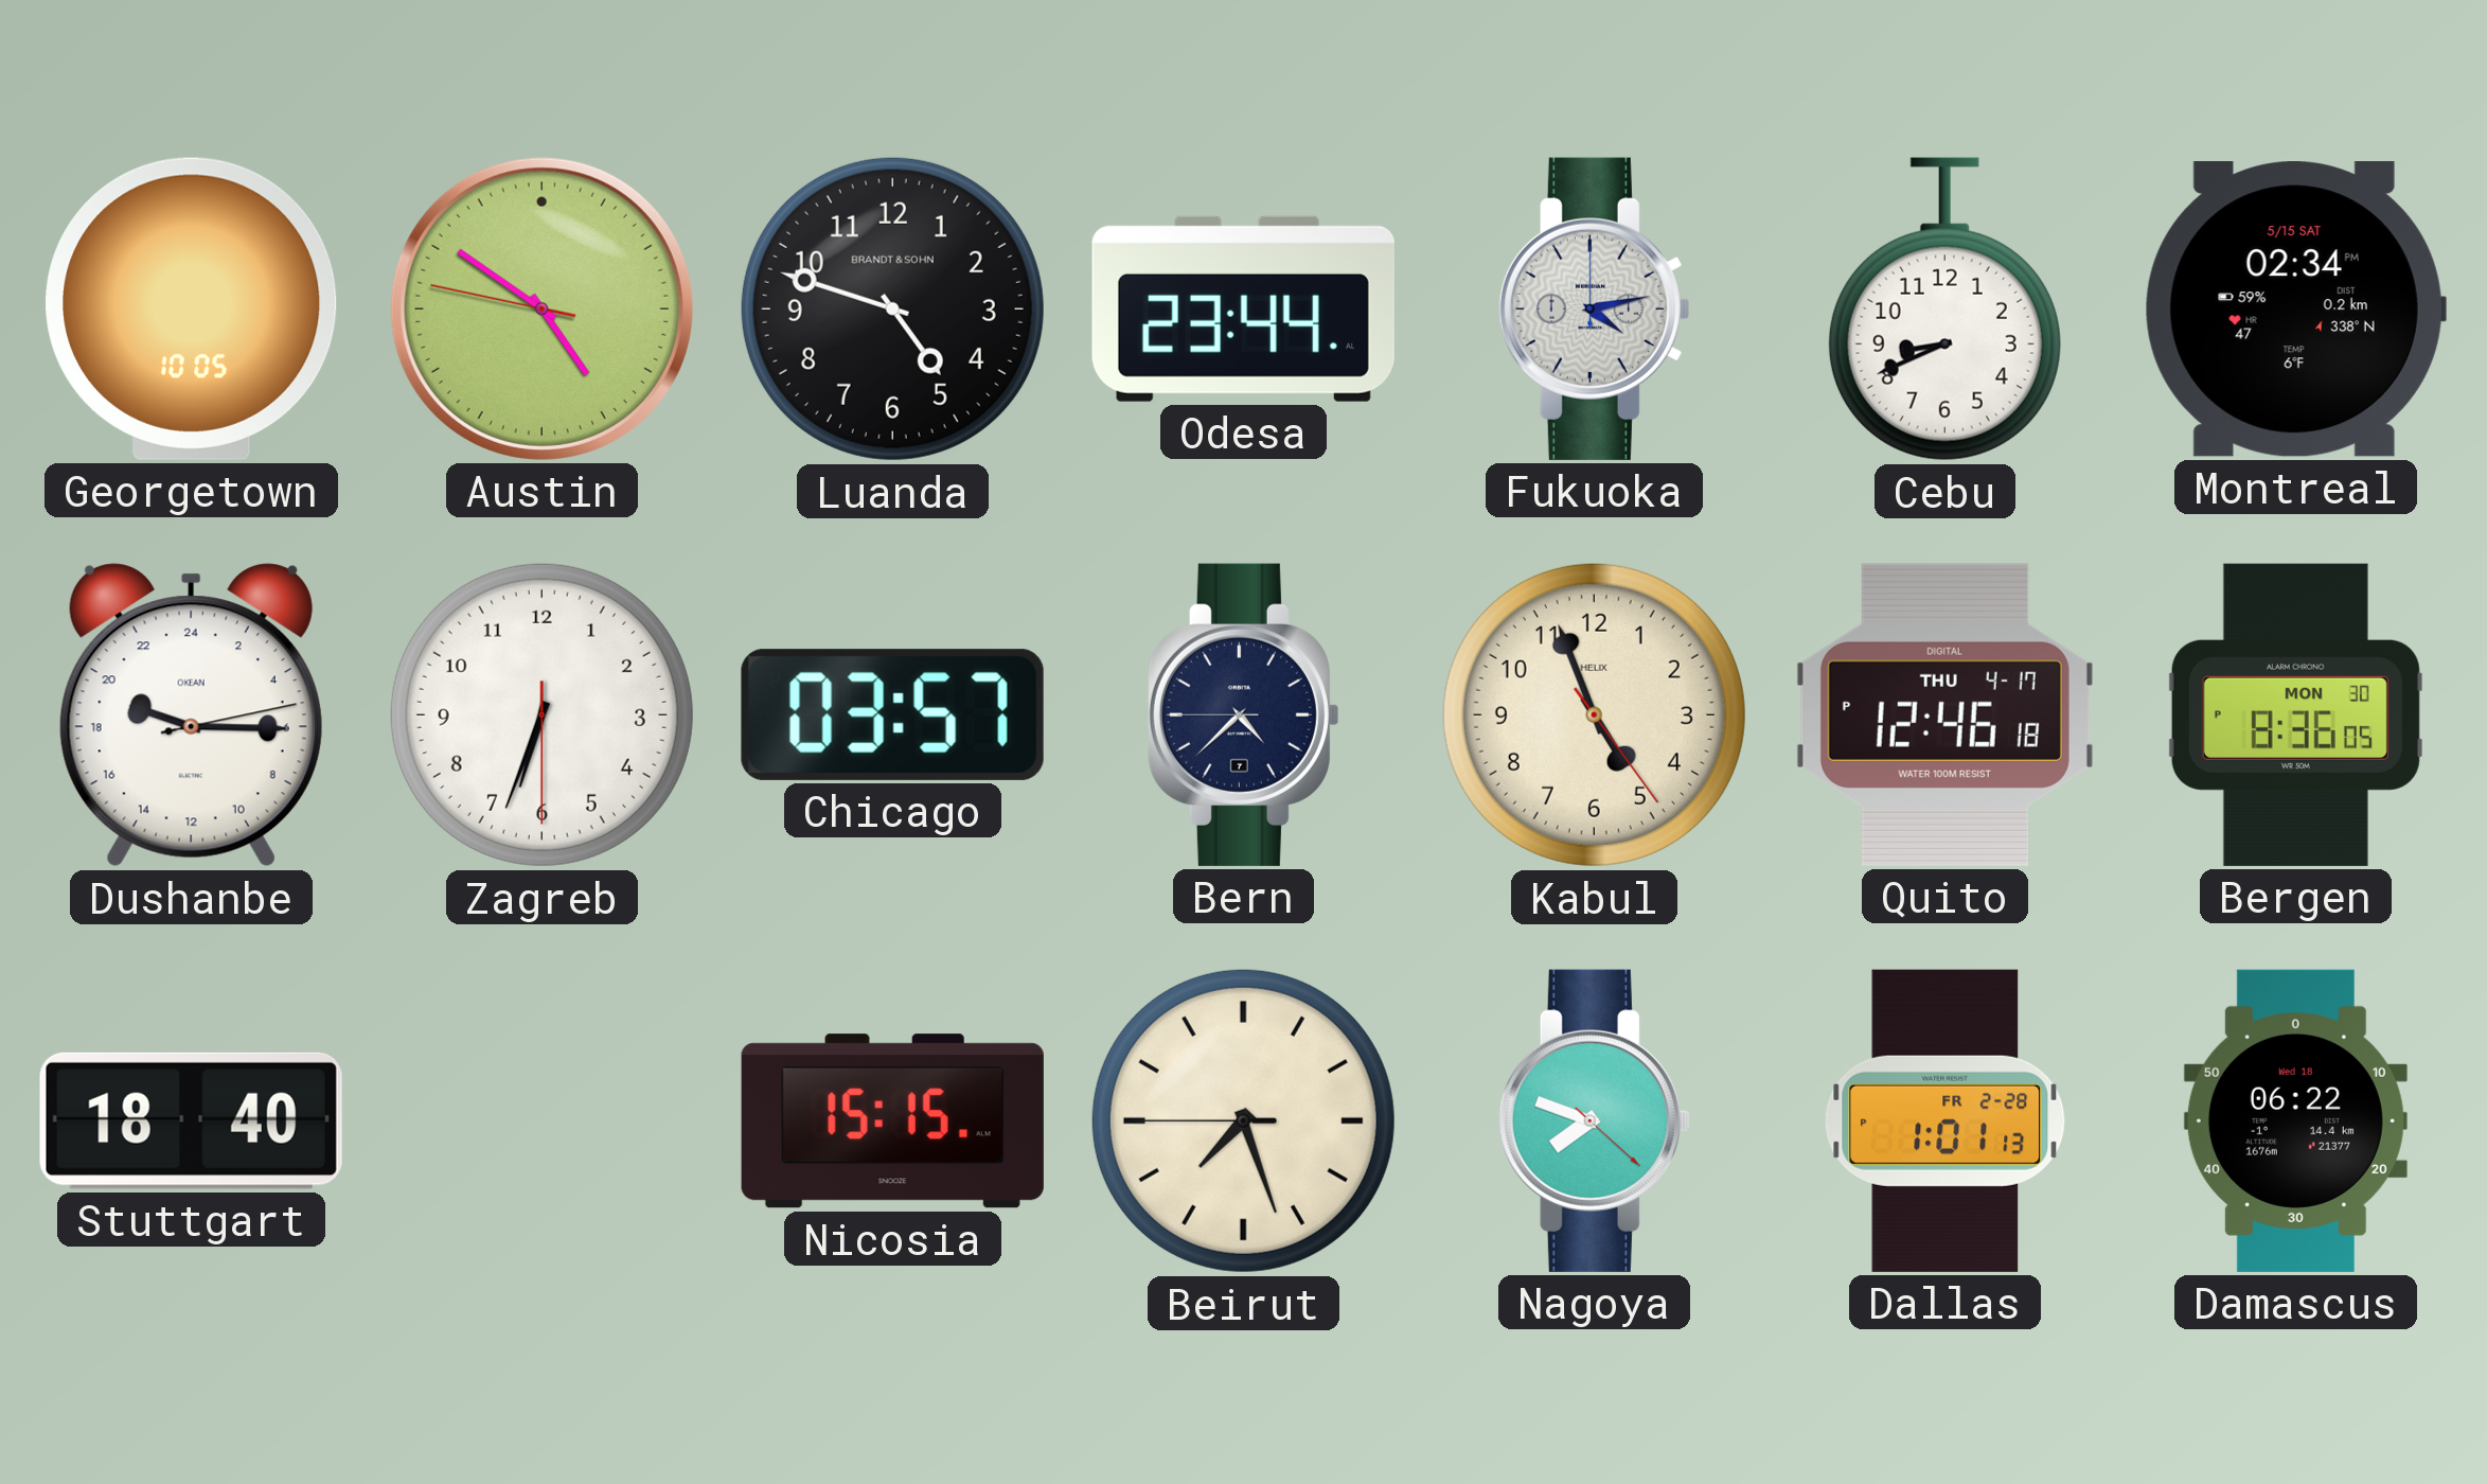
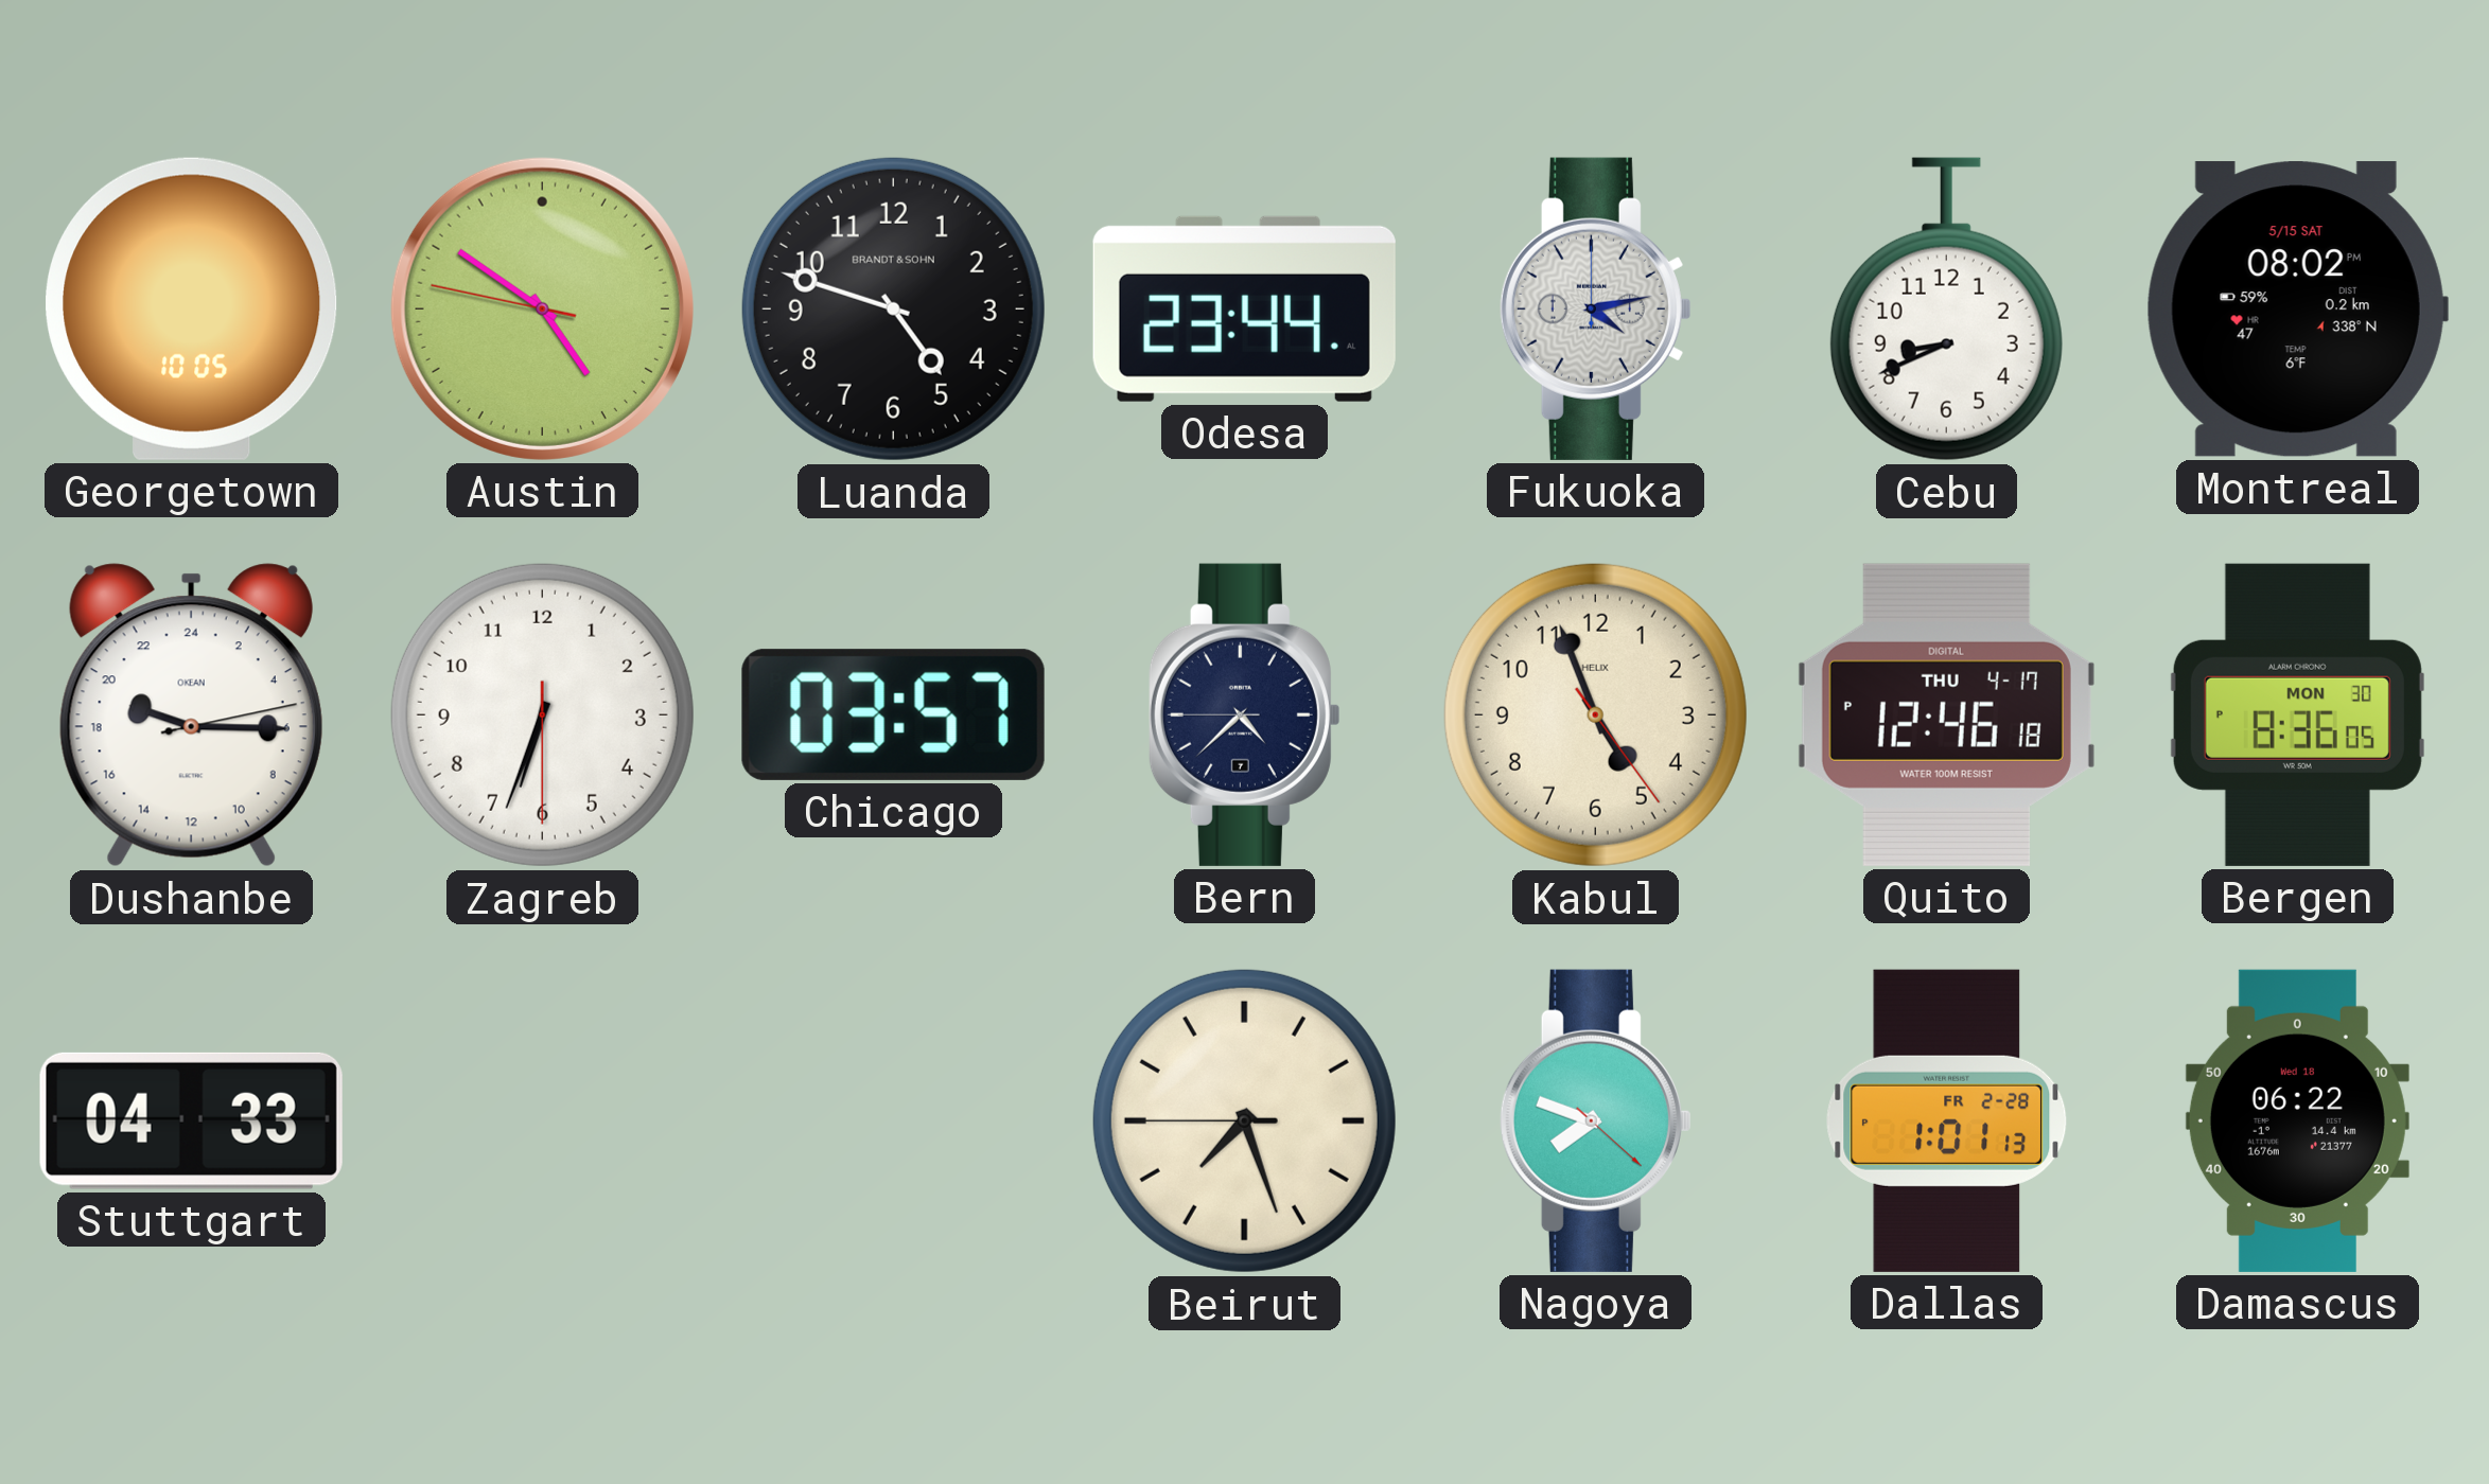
Montreal: 02:34 -> 08:02 (2297, 310)
Stuttgart: 18:40 -> 04:33 (191, 1120)
Nicosia: 15:15 -> none (892, 1121)
